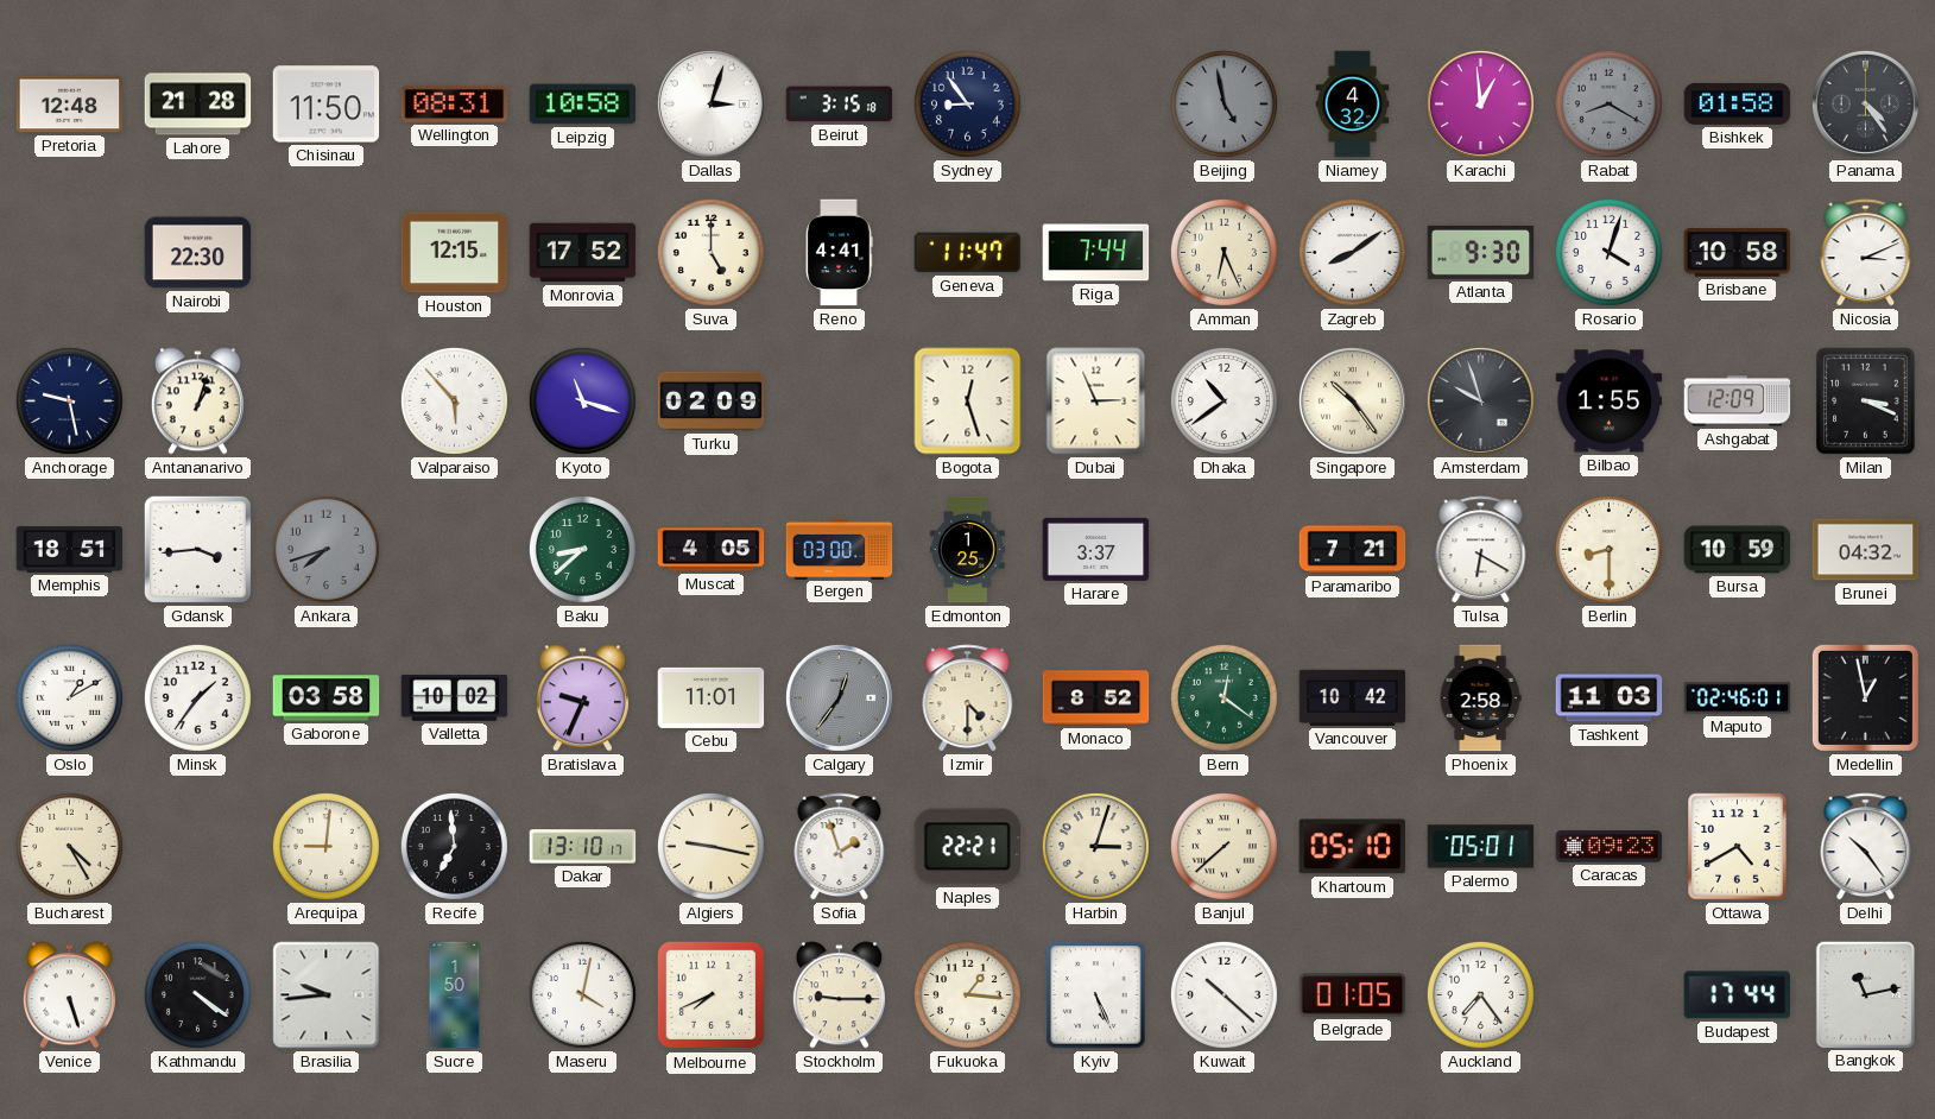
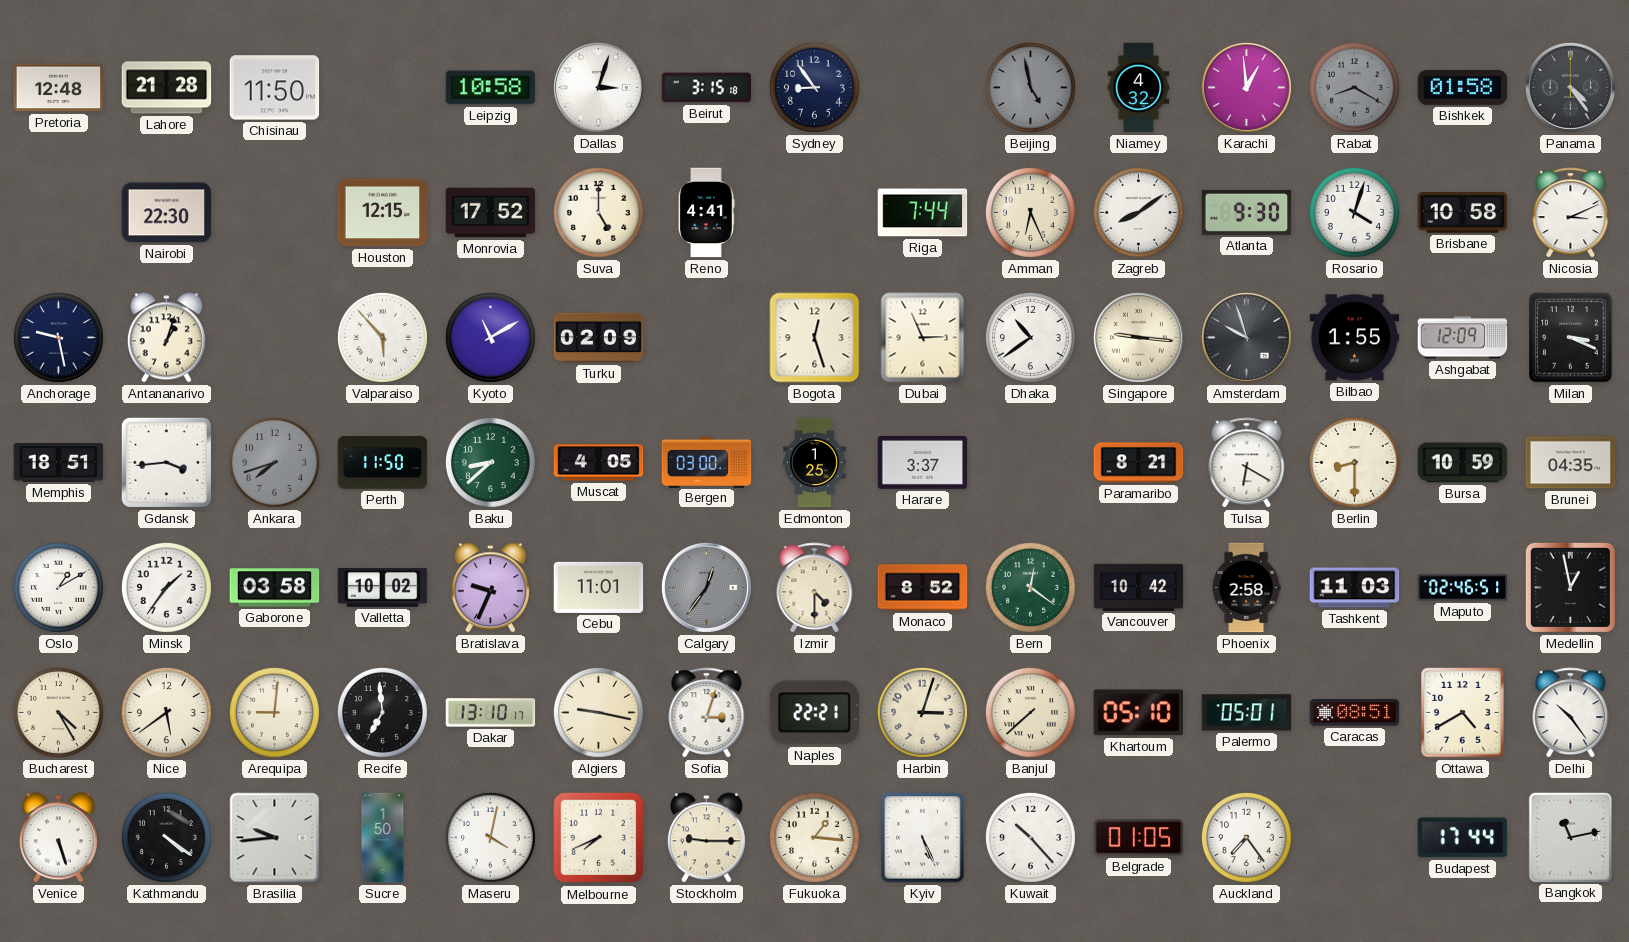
Wellington: 08:31 -> none (455, 103)
Geneva: 11:47 -> none (968, 253)
Kyoto: 11:18 -> 11:10 (490, 337)
Singapore: 10:24 -> 9:16 (1138, 337)
Perth: none -> 11:50 (383, 463)
Paramaribo: 7:21 -> 8:21 (1139, 463)
Brunei: 04:32 -> 04:35 (1571, 463)
Maputo: 02:46:01 -> 02:46:51 (1463, 588)
Nice: none -> 5:39 (166, 712)
Sofia: 1:57 -> 3:03 (707, 713)
Caracas: 09:23 -> 08:51 (1355, 713)
Kuwait: 10:22 -> 10:23 (1030, 837)
